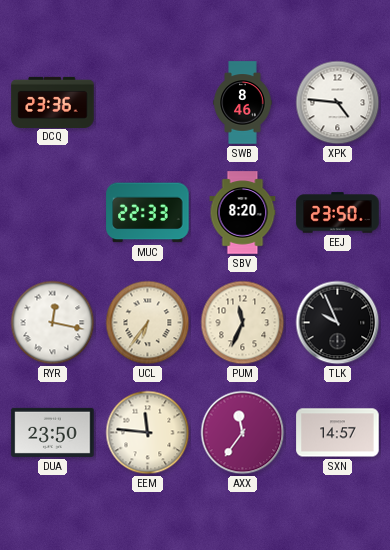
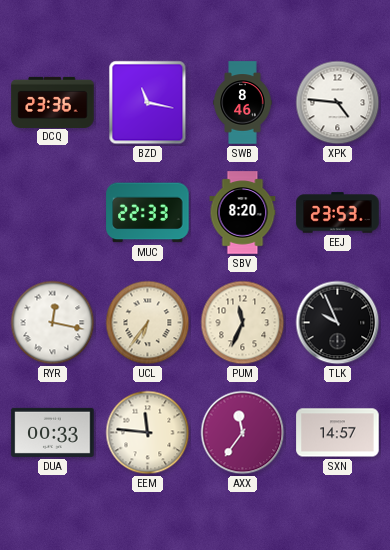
BZD: none -> 11:17 (148, 103)
EEJ: 23:50 -> 23:53 (338, 213)
DUA: 23:50 -> 00:33 (53, 432)
